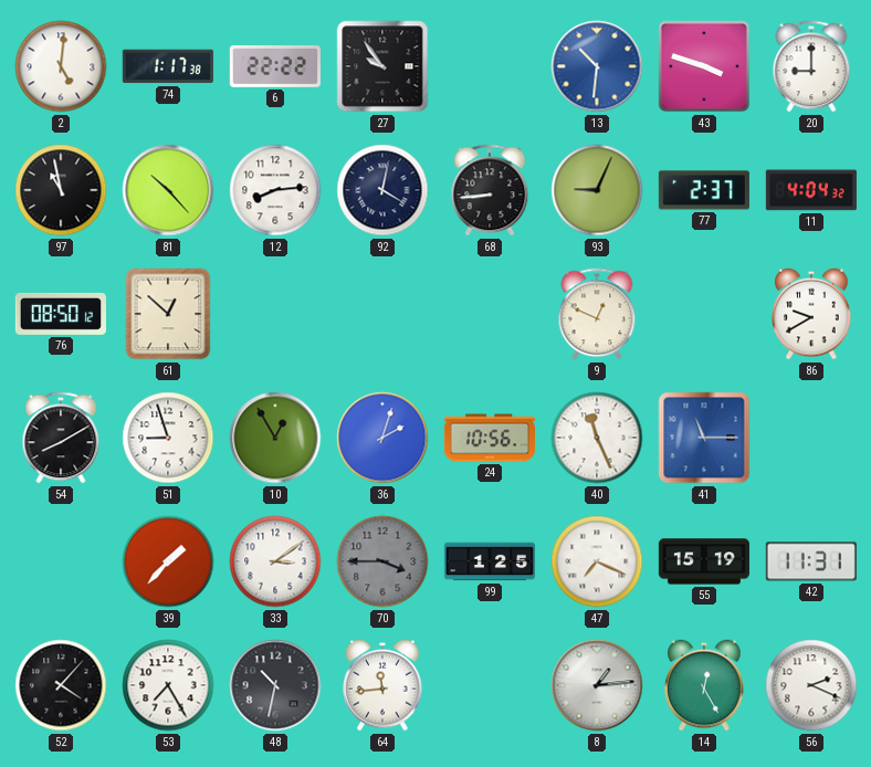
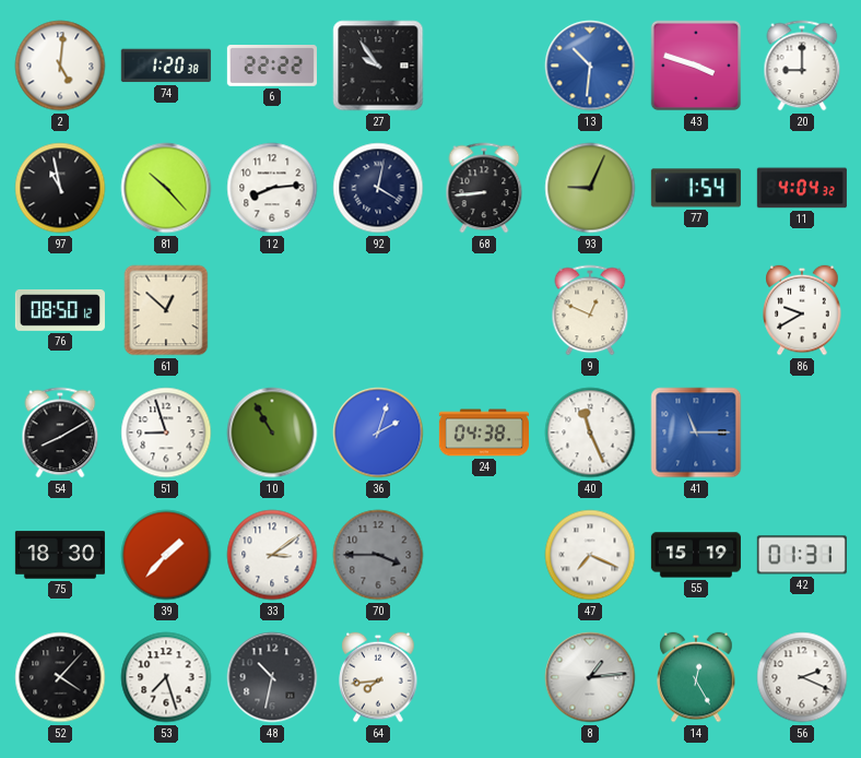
74: 1:17 -> 1:20 (166, 66)
77: 2:37 -> 1:54 (696, 188)
10: 12:55 -> 10:55 (272, 433)
24: 10:56 -> 04:38 (484, 433)
75: none -> 18:30 (60, 555)
99: 1:25 -> none (490, 561)
42: 11:31 -> 01:31 (802, 555)
53: 7:25 -> 7:27 (166, 677)
64: 11:44 -> 7:44 (378, 677)
